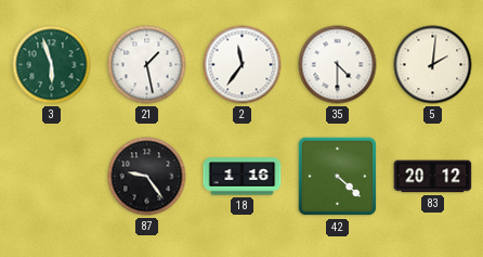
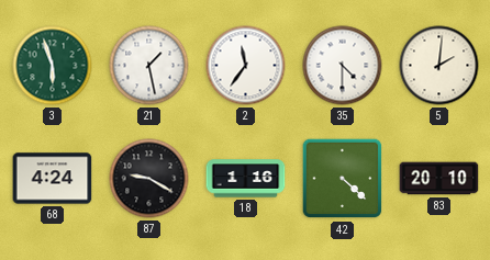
68: none -> 4:24 (53, 179)
87: 9:24 -> 9:20 (149, 179)
83: 20:12 -> 20:10 (439, 179)
